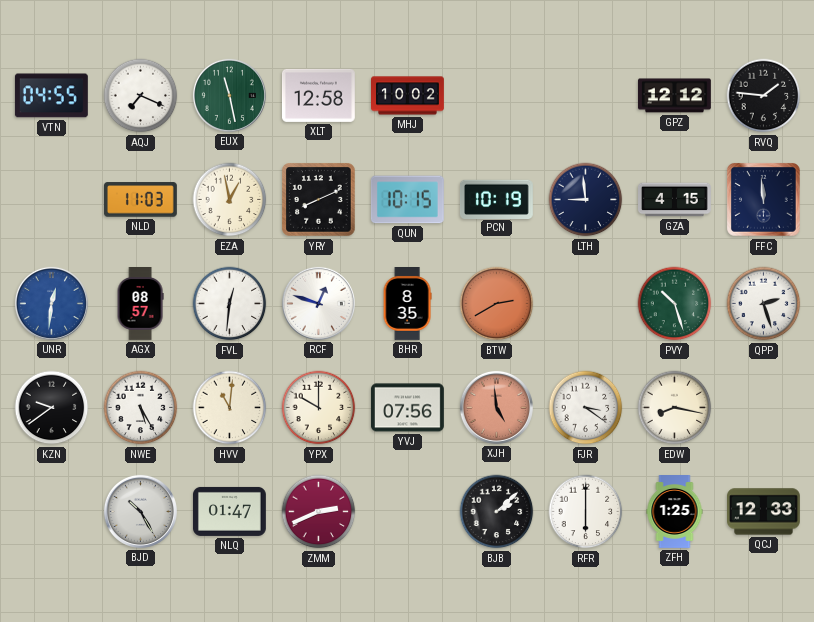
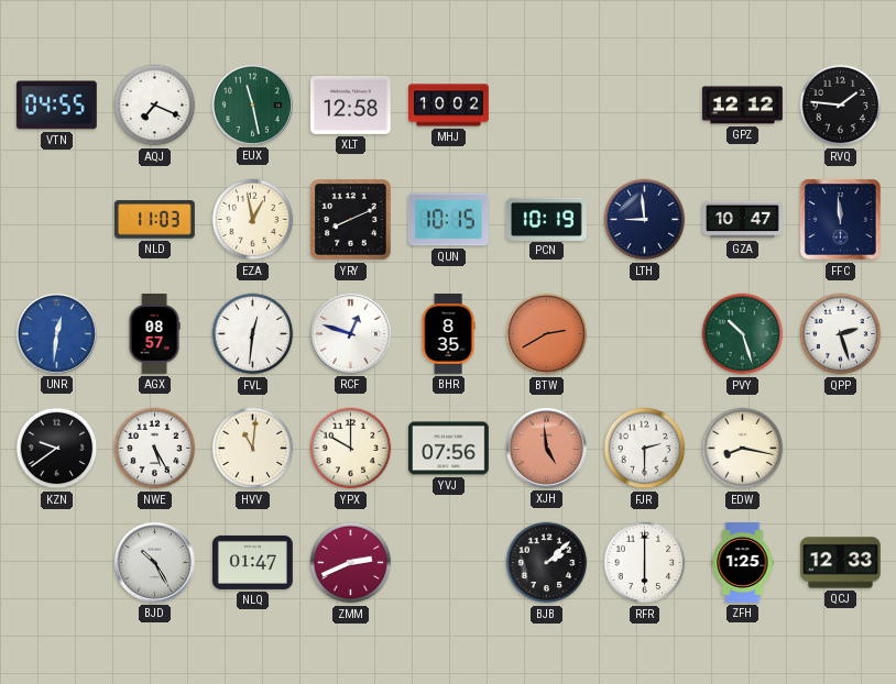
GZA: 4:15 -> 10:47 (743, 220)
FJR: 3:21 -> 2:30 (645, 449)
